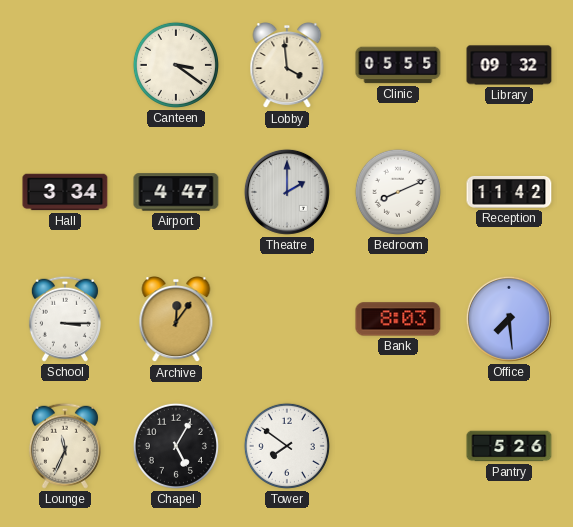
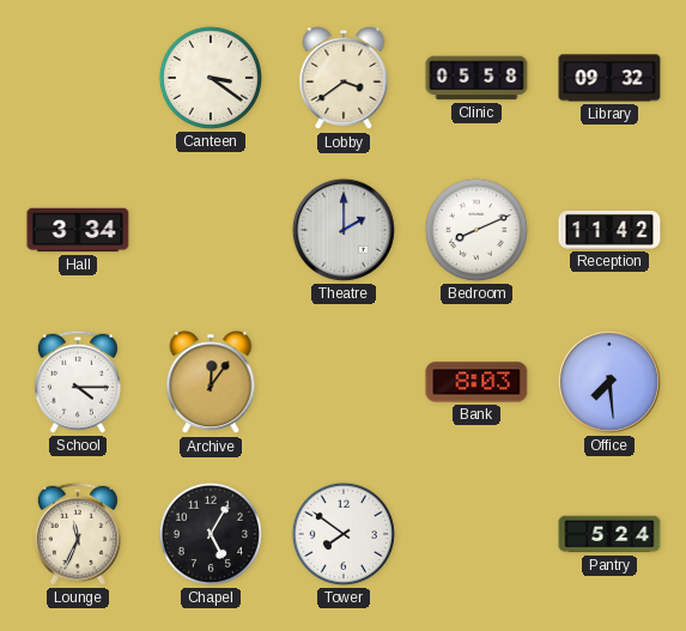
Lobby: 3:59 -> 3:39 (344, 79)
Clinic: 05:55 -> 05:58 (476, 78)
Airport: 4:47 -> none (176, 192)
School: 3:15 -> 4:15 (78, 382)
Pantry: 5:26 -> 5:24 (609, 534)
